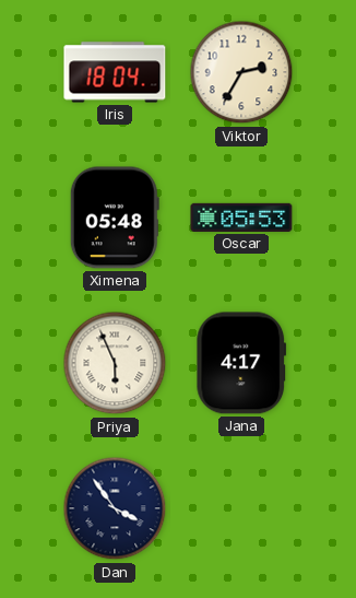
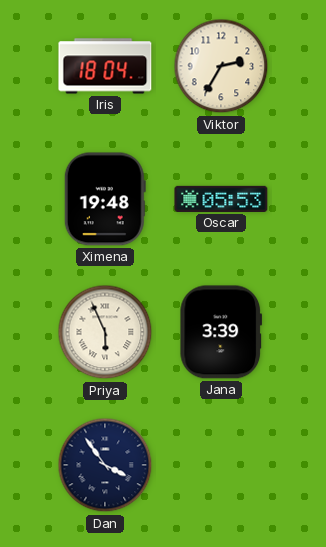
Ximena: 05:48 -> 19:48 (105, 199)
Jana: 4:17 -> 3:39 (221, 332)
